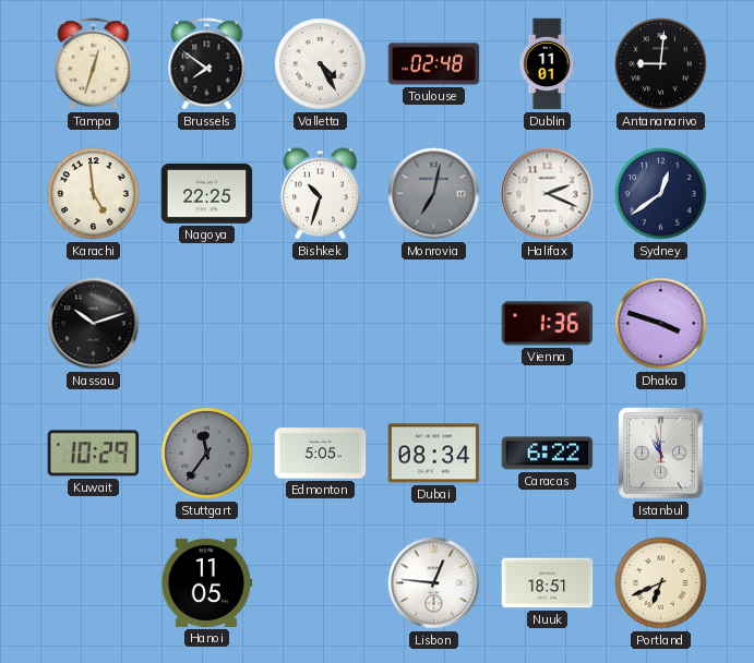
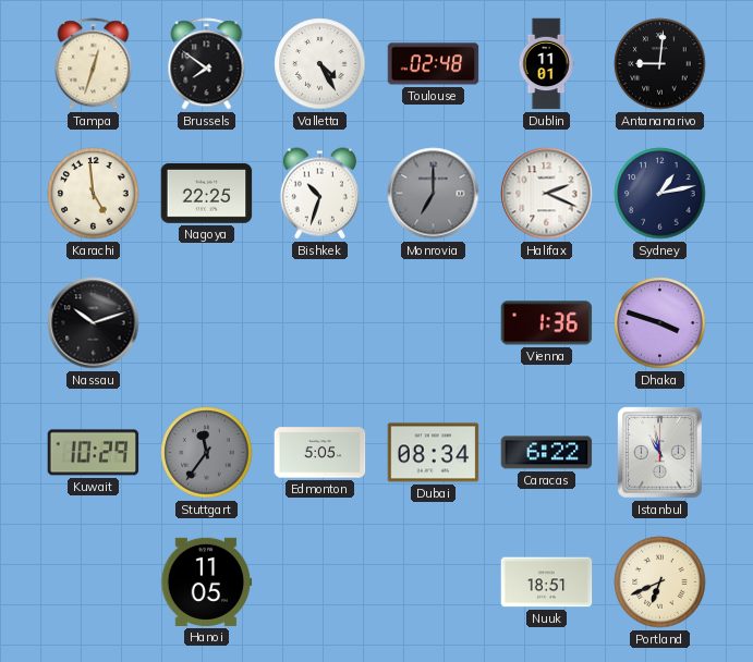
Monrovia: 7:02 -> 7:00 (434, 194)
Sydney: 12:39 -> 1:13 (660, 194)
Lisbon: 12:46 -> none (434, 583)
